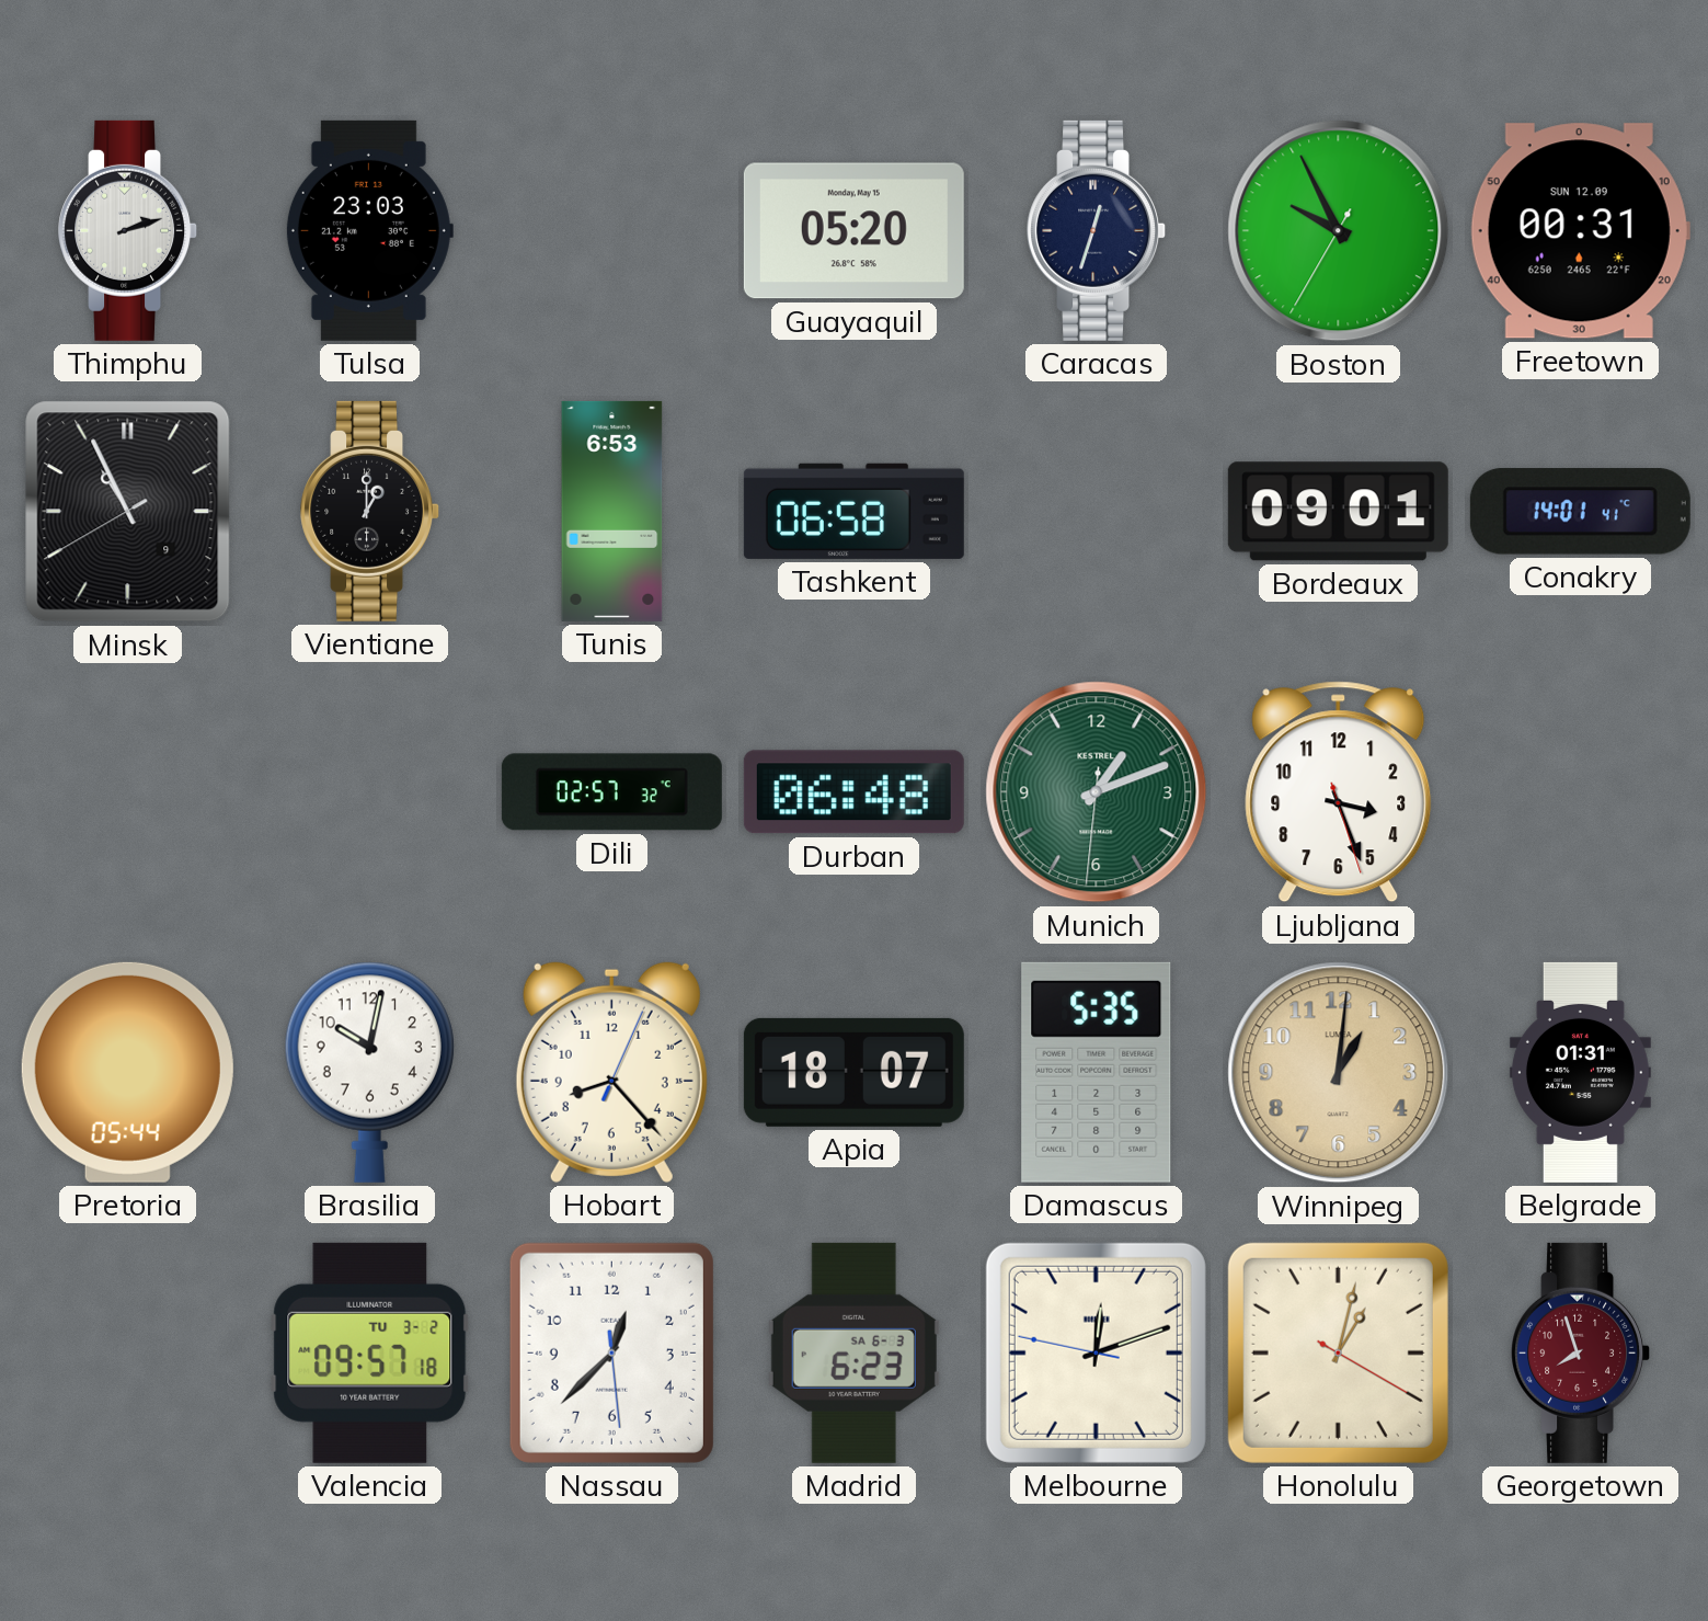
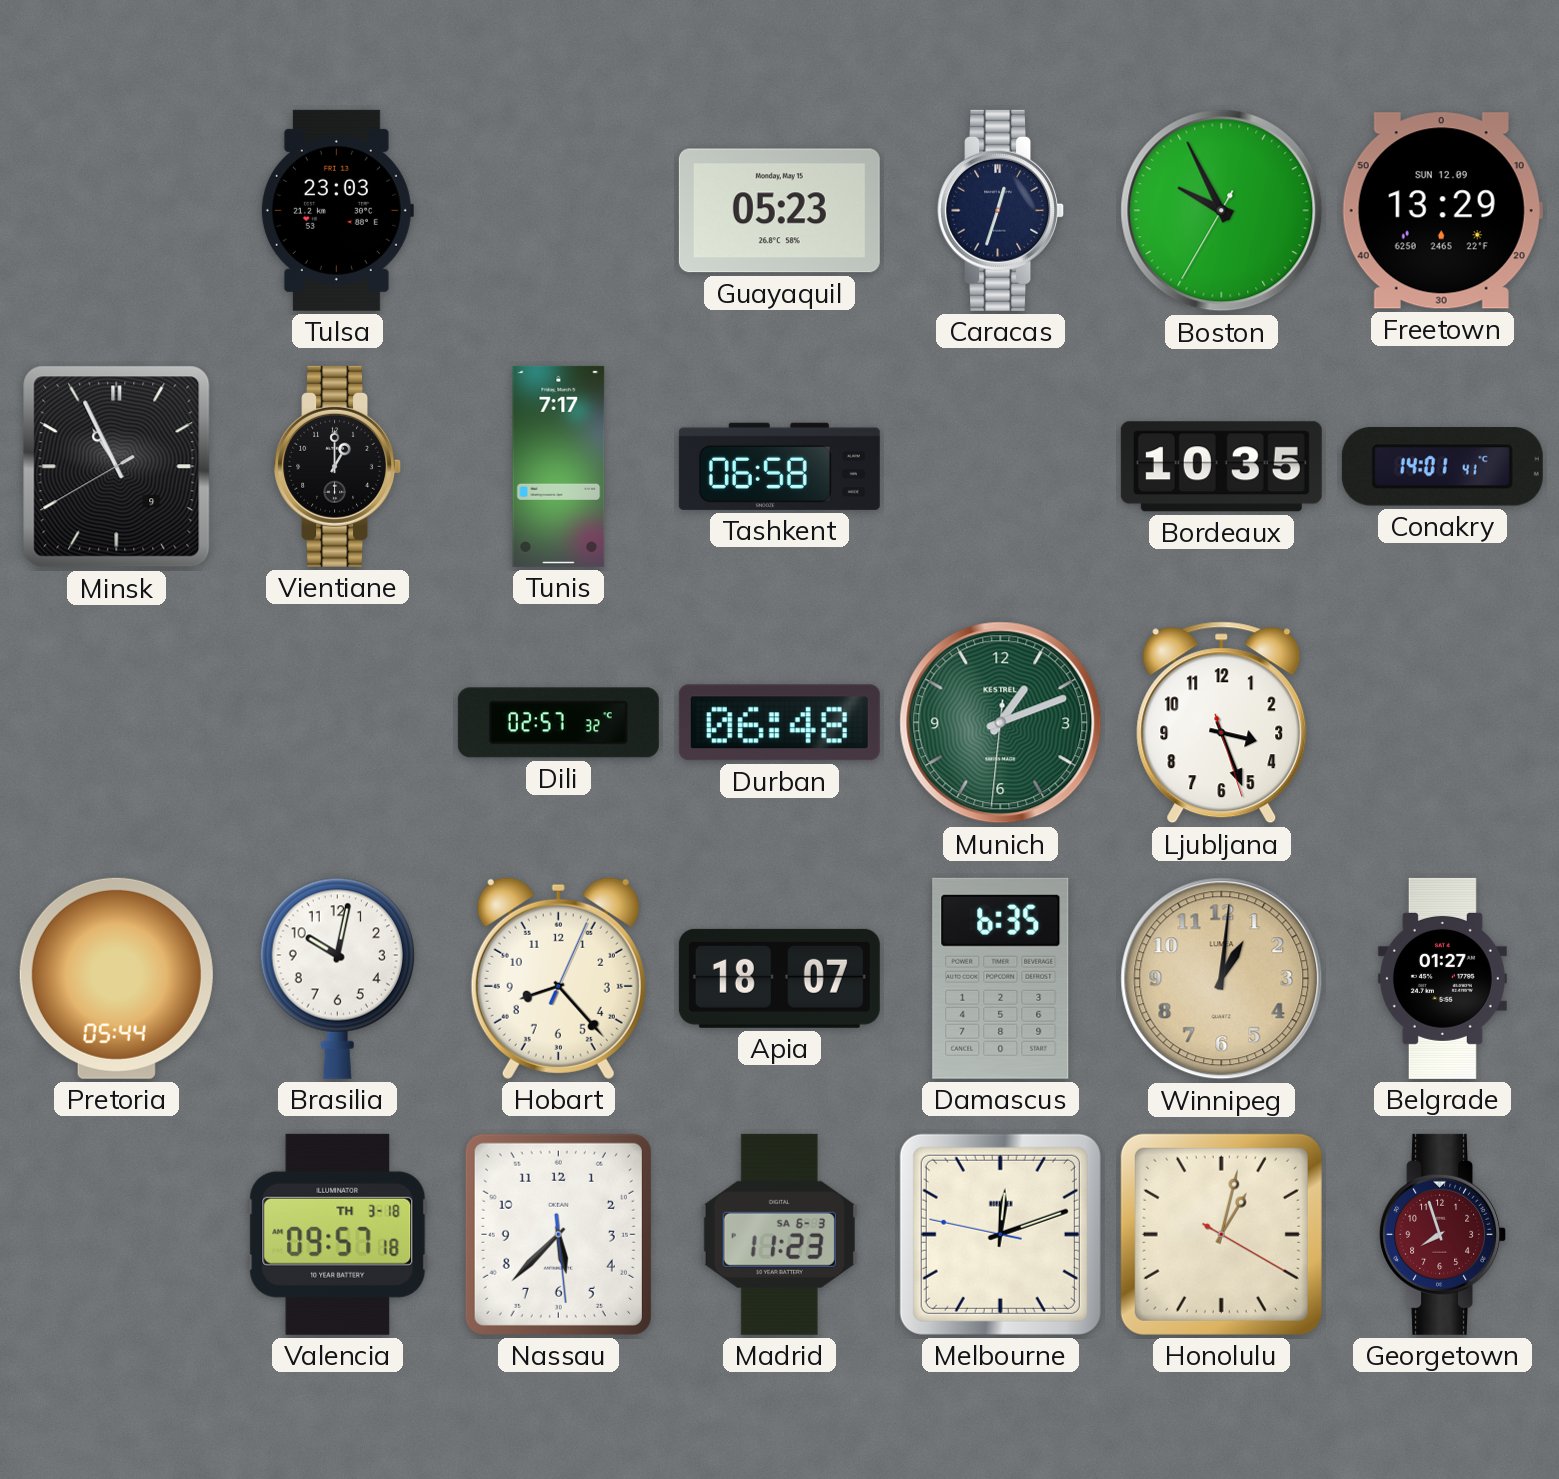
Thimphu: 2:12 -> none (128, 230)
Guayaquil: 05:20 -> 05:23 (779, 211)
Freetown: 00:31 -> 13:29 (1442, 211)
Tunis: 6:53 -> 7:17 (559, 466)
Bordeaux: 09:01 -> 10:35 (1221, 467)
Damascus: 5:35 -> 6:35 (1001, 978)
Belgrade: 01:31 -> 01:27 (1442, 978)
Valencia date: TU 3-2 -> TH 3-18 (338, 1234)
Nassau: 12:37 -> 5:37 (558, 1234)
Madrid: 6:23 -> 11:23 (779, 1234)
